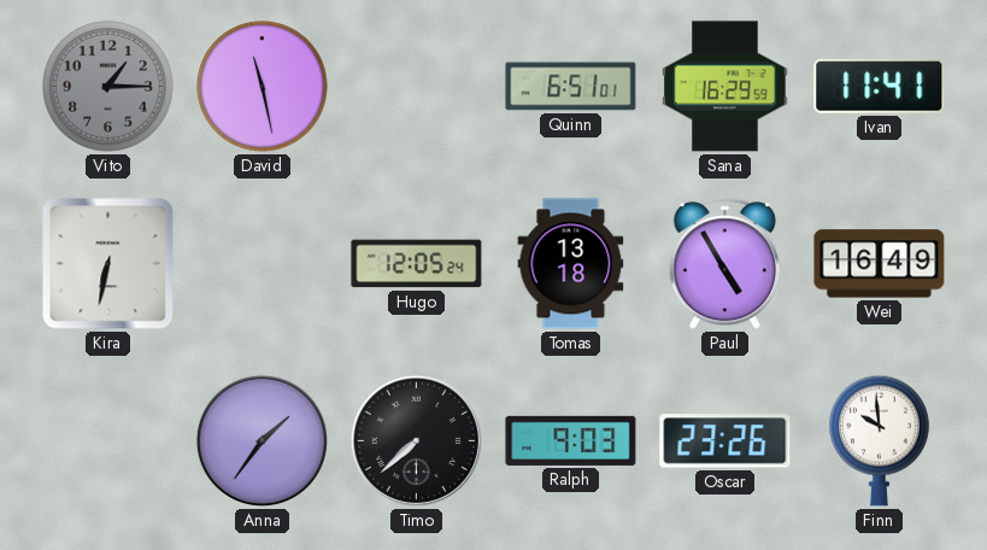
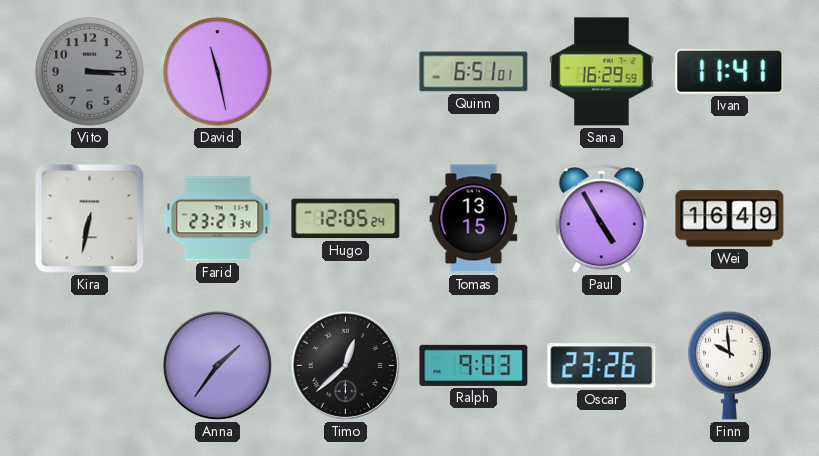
Vito: 1:15 -> 3:15 (90, 72)
Farid: none -> 23:27 (218, 219)
Tomas: 13:18 -> 13:15 (474, 219)
Timo: 7:38 -> 12:38 (345, 365)
